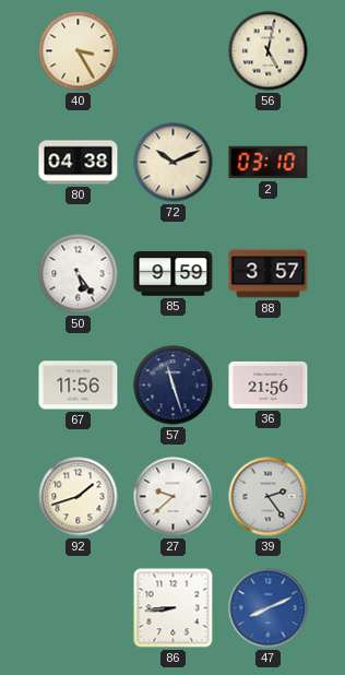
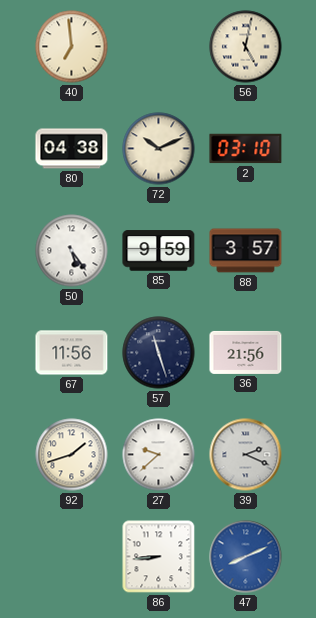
40: 3:25 -> 6:59 (72, 47)
39: 2:24 -> 2:19 (246, 455)
